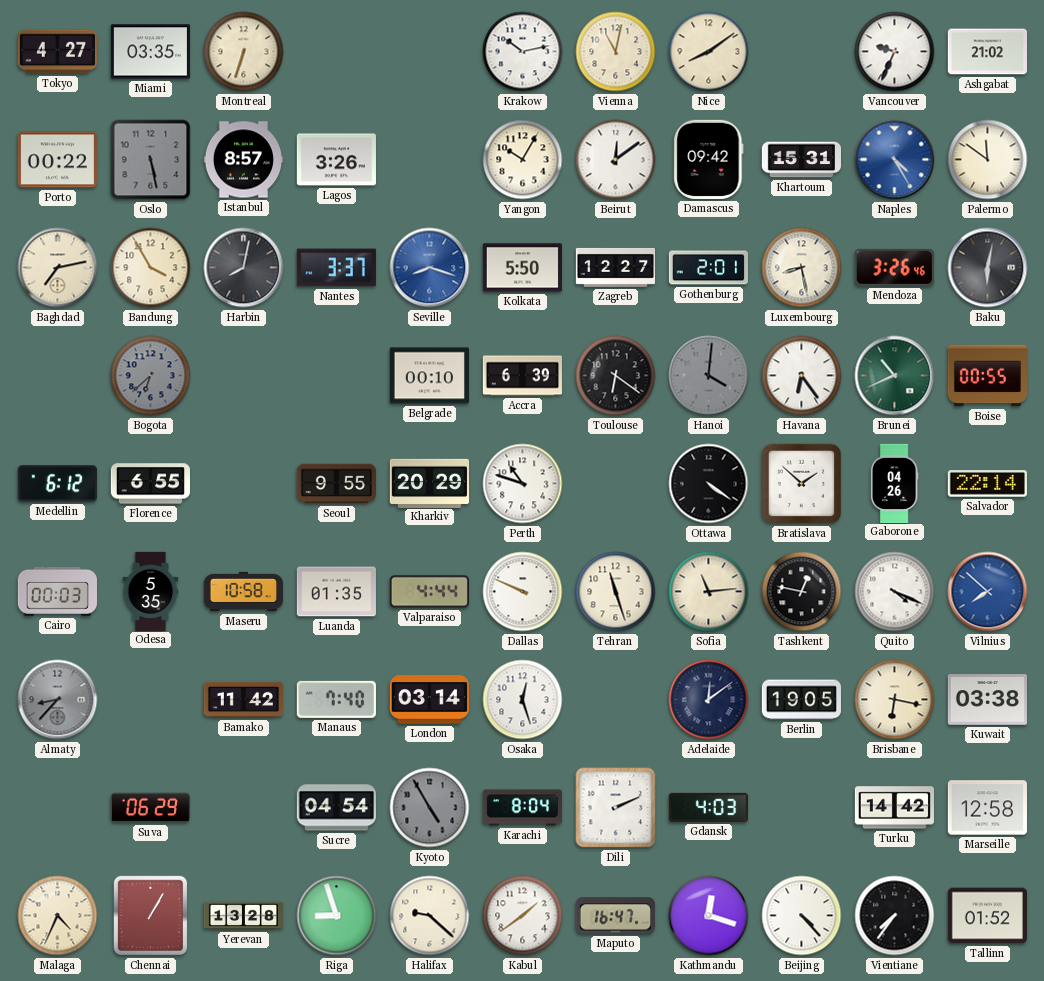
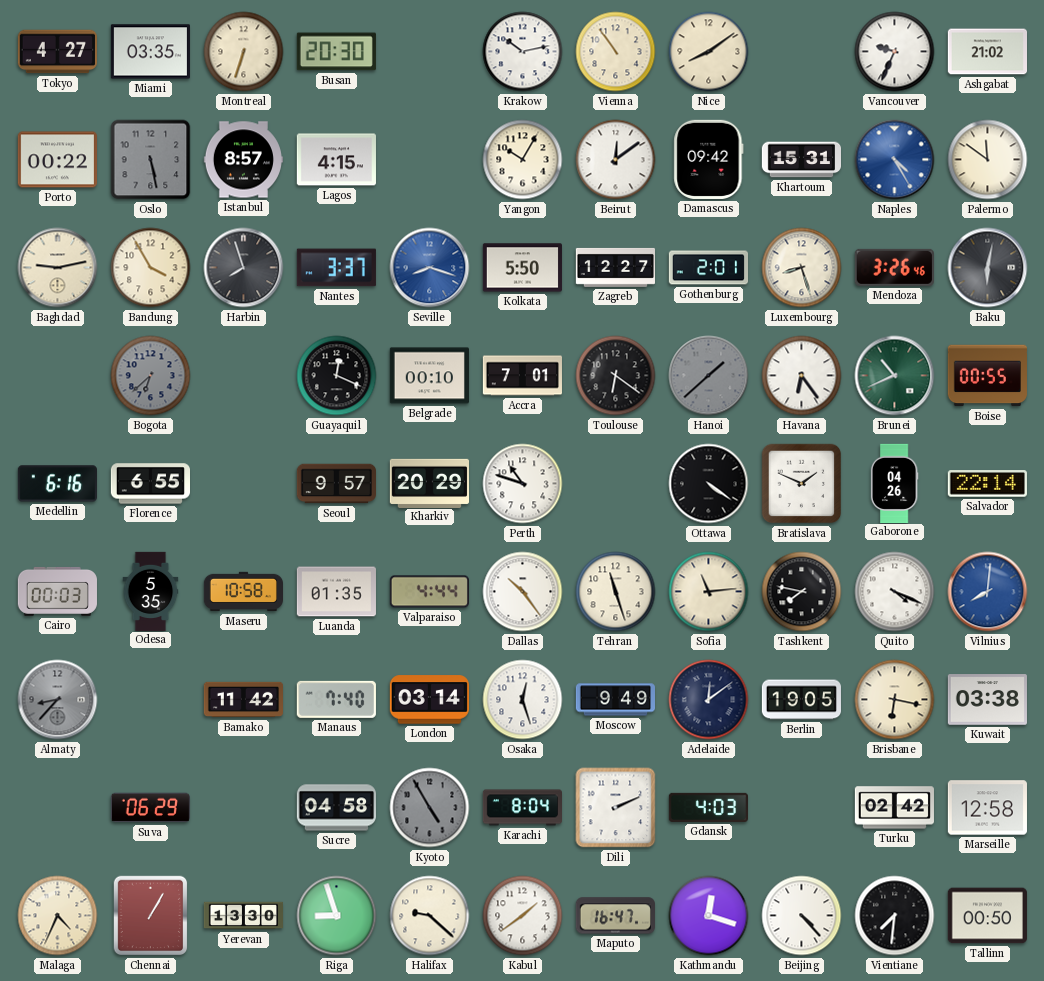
Busan: none -> 20:30 (336, 52)
Vienna: 11:02 -> 10:54 (616, 52)
Lagos: 3:26 -> 4:15 (336, 160)
Baghdad: 7:13 -> 9:13 (58, 268)
Harbin: 8:02 -> 7:57 (244, 268)
Luxembourg: 8:28 -> 8:27 (802, 268)
Guayaquil: none -> 12:19 (337, 376)
Accra: 6:39 -> 7:01 (522, 376)
Hanoi: 4:01 -> 1:38 (709, 376)
Medellin: 6:12 -> 6:16 (57, 484)
Seoul: 9:55 -> 9:57 (336, 484)
Bratislava: 1:52 -> 1:49 (802, 484)
Dallas: 9:49 -> 10:24 (523, 592)
Tashkent: 12:47 -> 7:47 (802, 592)
Vilnius: 7:52 -> 8:01 (988, 592)
Moscow: none -> 9:49 (615, 700)
Sucre: 04:54 -> 04:58 (336, 808)
Turku: 14:42 -> 02:42 (894, 808)
Yerevan: 13:28 -> 13:30 (243, 916)
Vientiane: 7:36 -> 7:31 (895, 916)
Tallinn: 01:52 -> 00:50 (987, 916)
